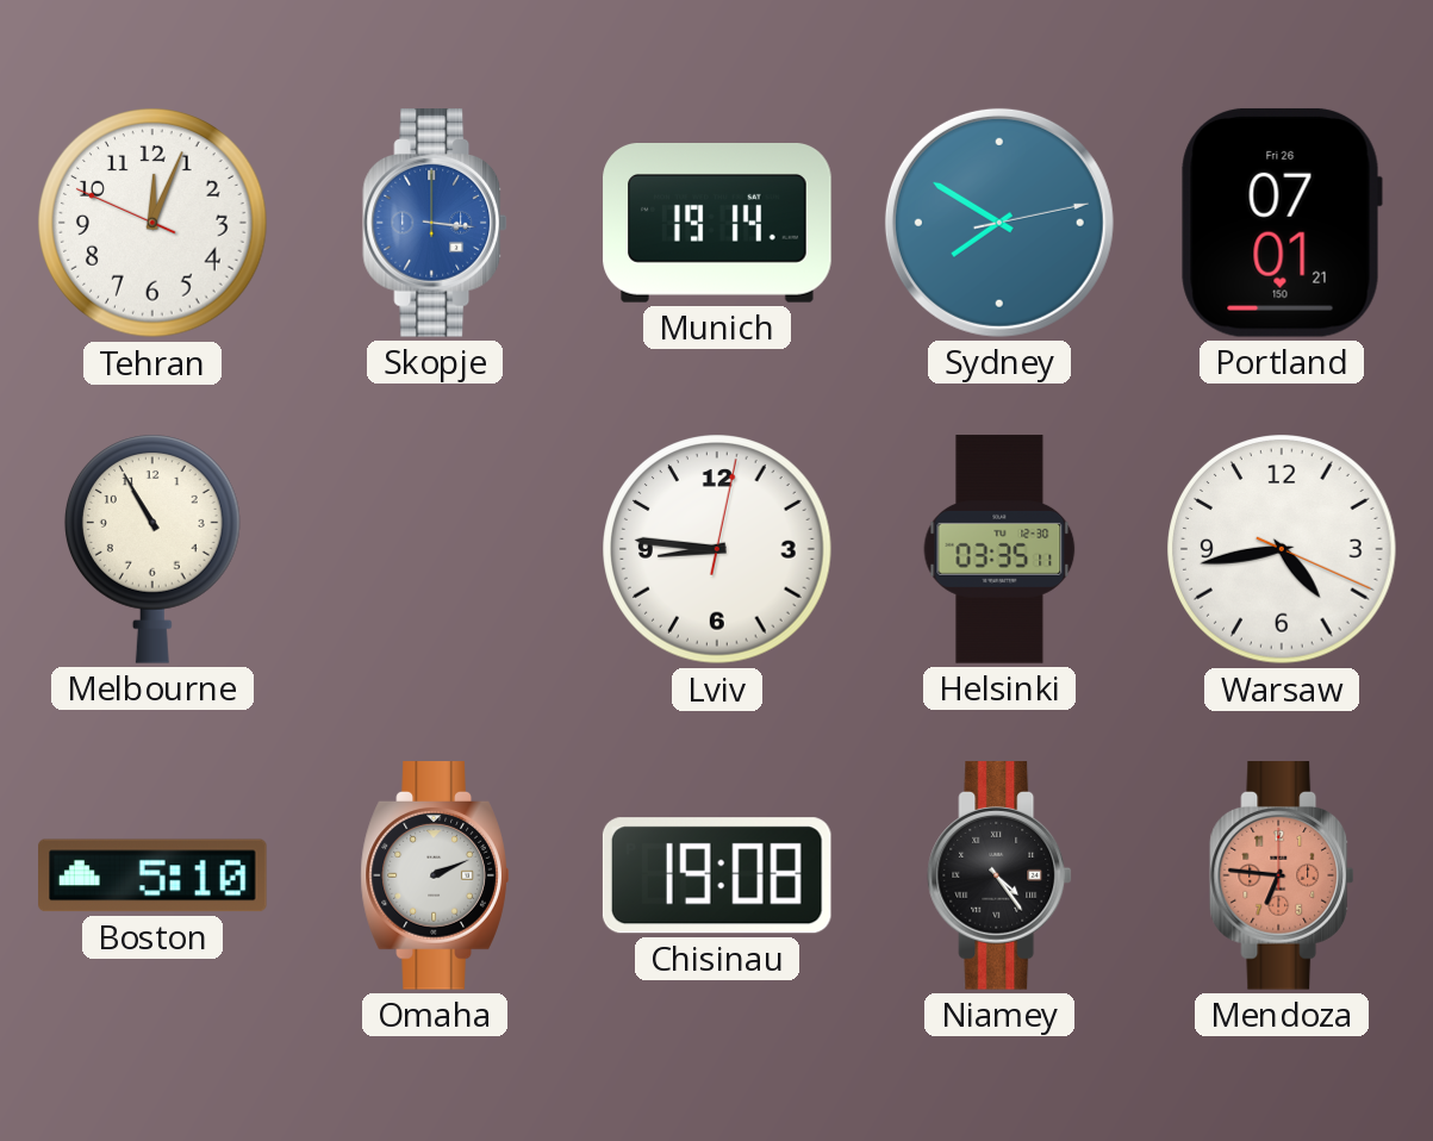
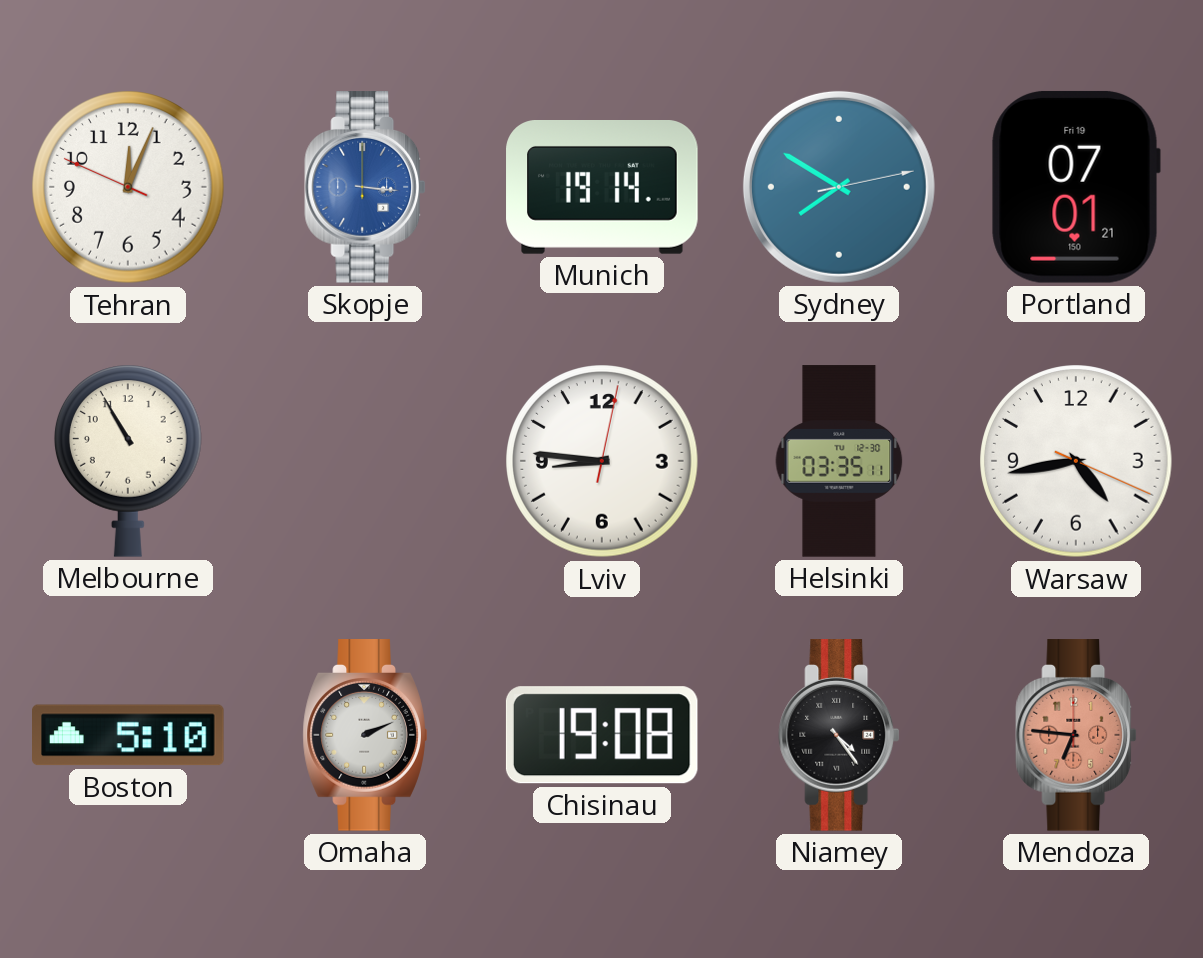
Portland date: Fri 26 -> Fri 19 (1076, 187)
